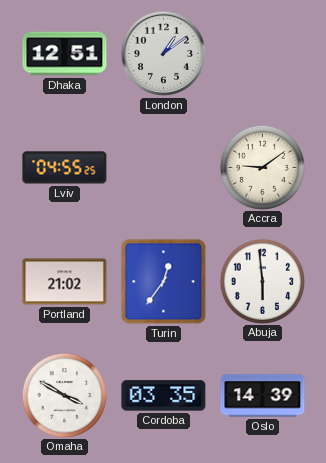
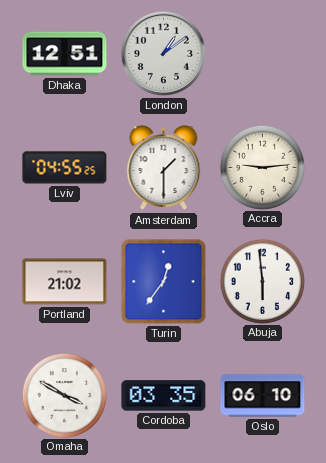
Amsterdam: none -> 1:30 (164, 168)
Accra: 9:09 -> 9:14 (262, 167)
Oslo: 14:39 -> 06:10 (263, 396)
